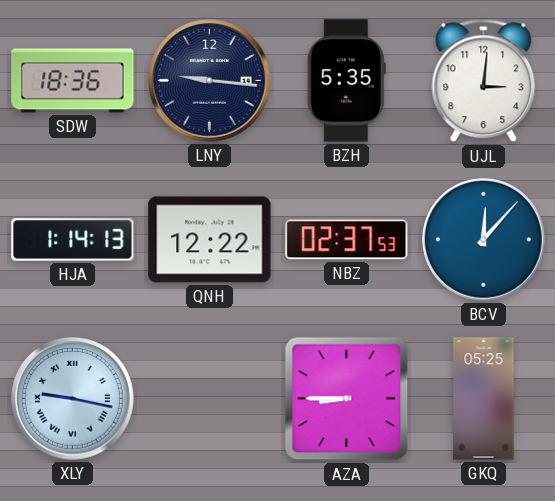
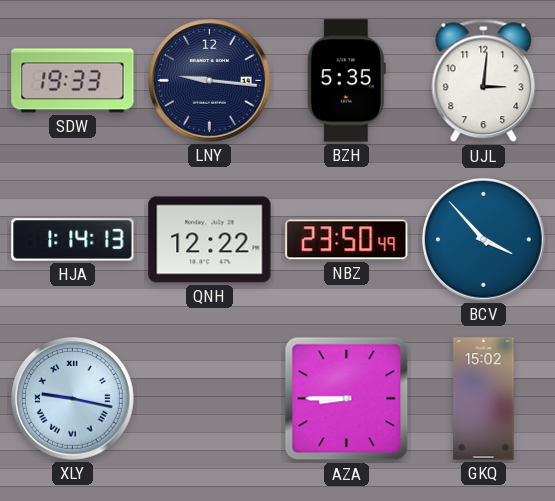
SDW: 18:36 -> 19:33 (73, 81)
NBZ: 02:37 -> 23:50 (347, 240)
BCV: 12:07 -> 3:53 (484, 240)
GKQ: 05:25 -> 15:02 (484, 399)
